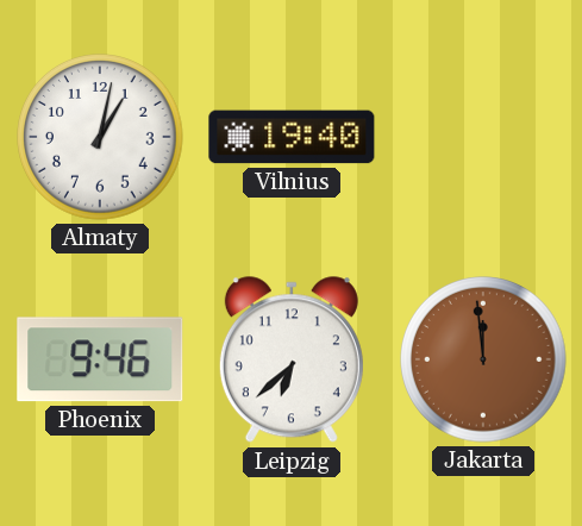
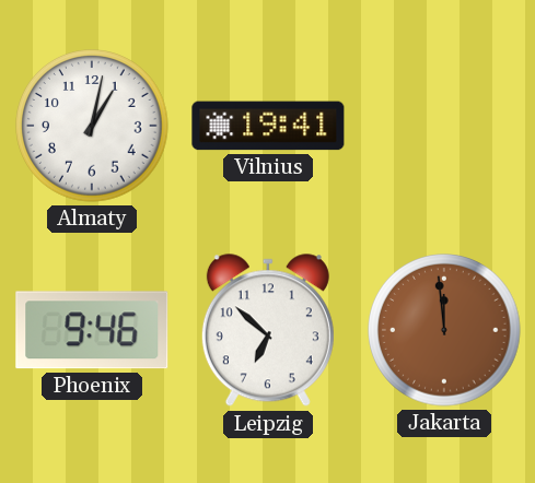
Vilnius: 19:40 -> 19:41 (268, 126)
Leipzig: 6:38 -> 6:52 (268, 331)
